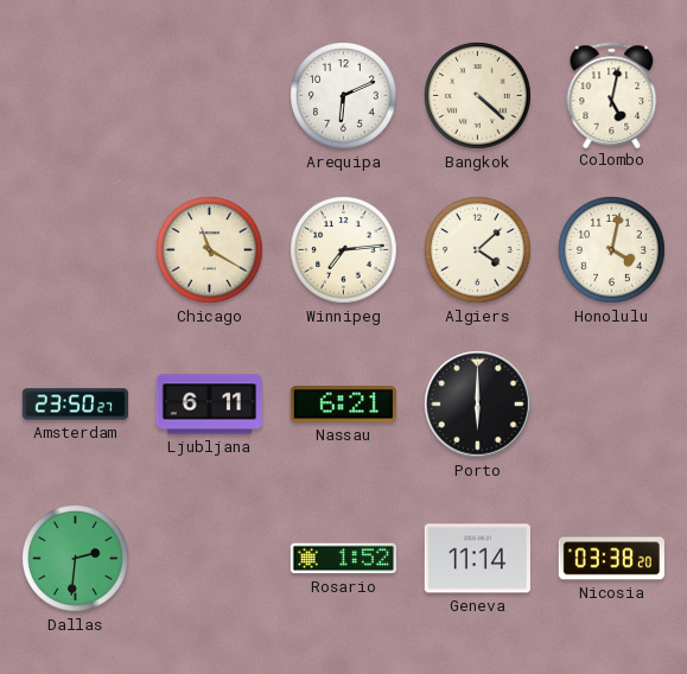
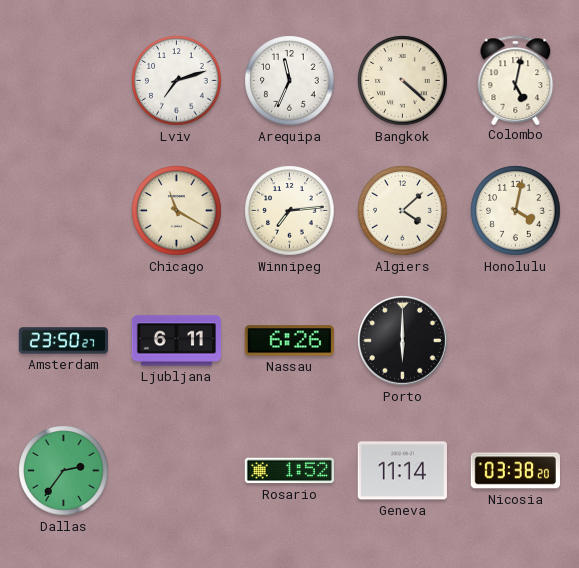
Lviv: none -> 7:12 (177, 81)
Arequipa: 6:11 -> 11:34 (290, 81)
Nassau: 6:21 -> 6:26 (289, 341)
Dallas: 2:31 -> 2:36 (64, 471)
